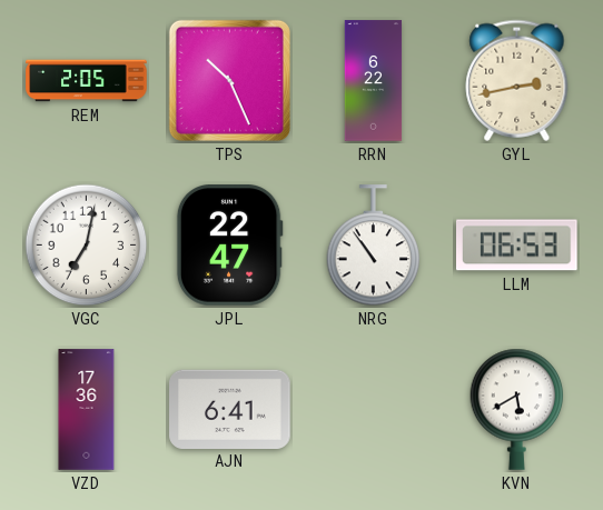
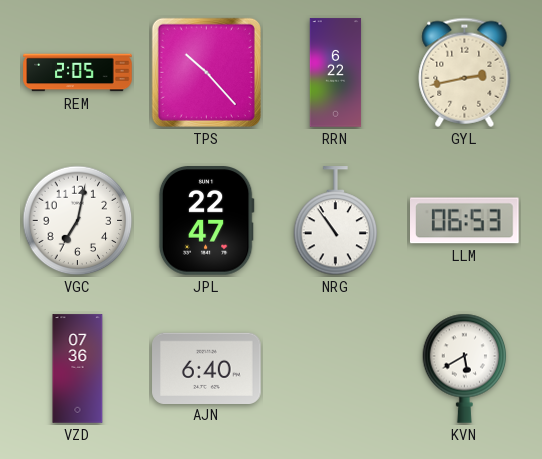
TPS: 10:26 -> 10:23 (206, 72)
VZD: 17:36 -> 07:36 (78, 369)
AJN: 6:41 -> 6:40 (207, 368)
